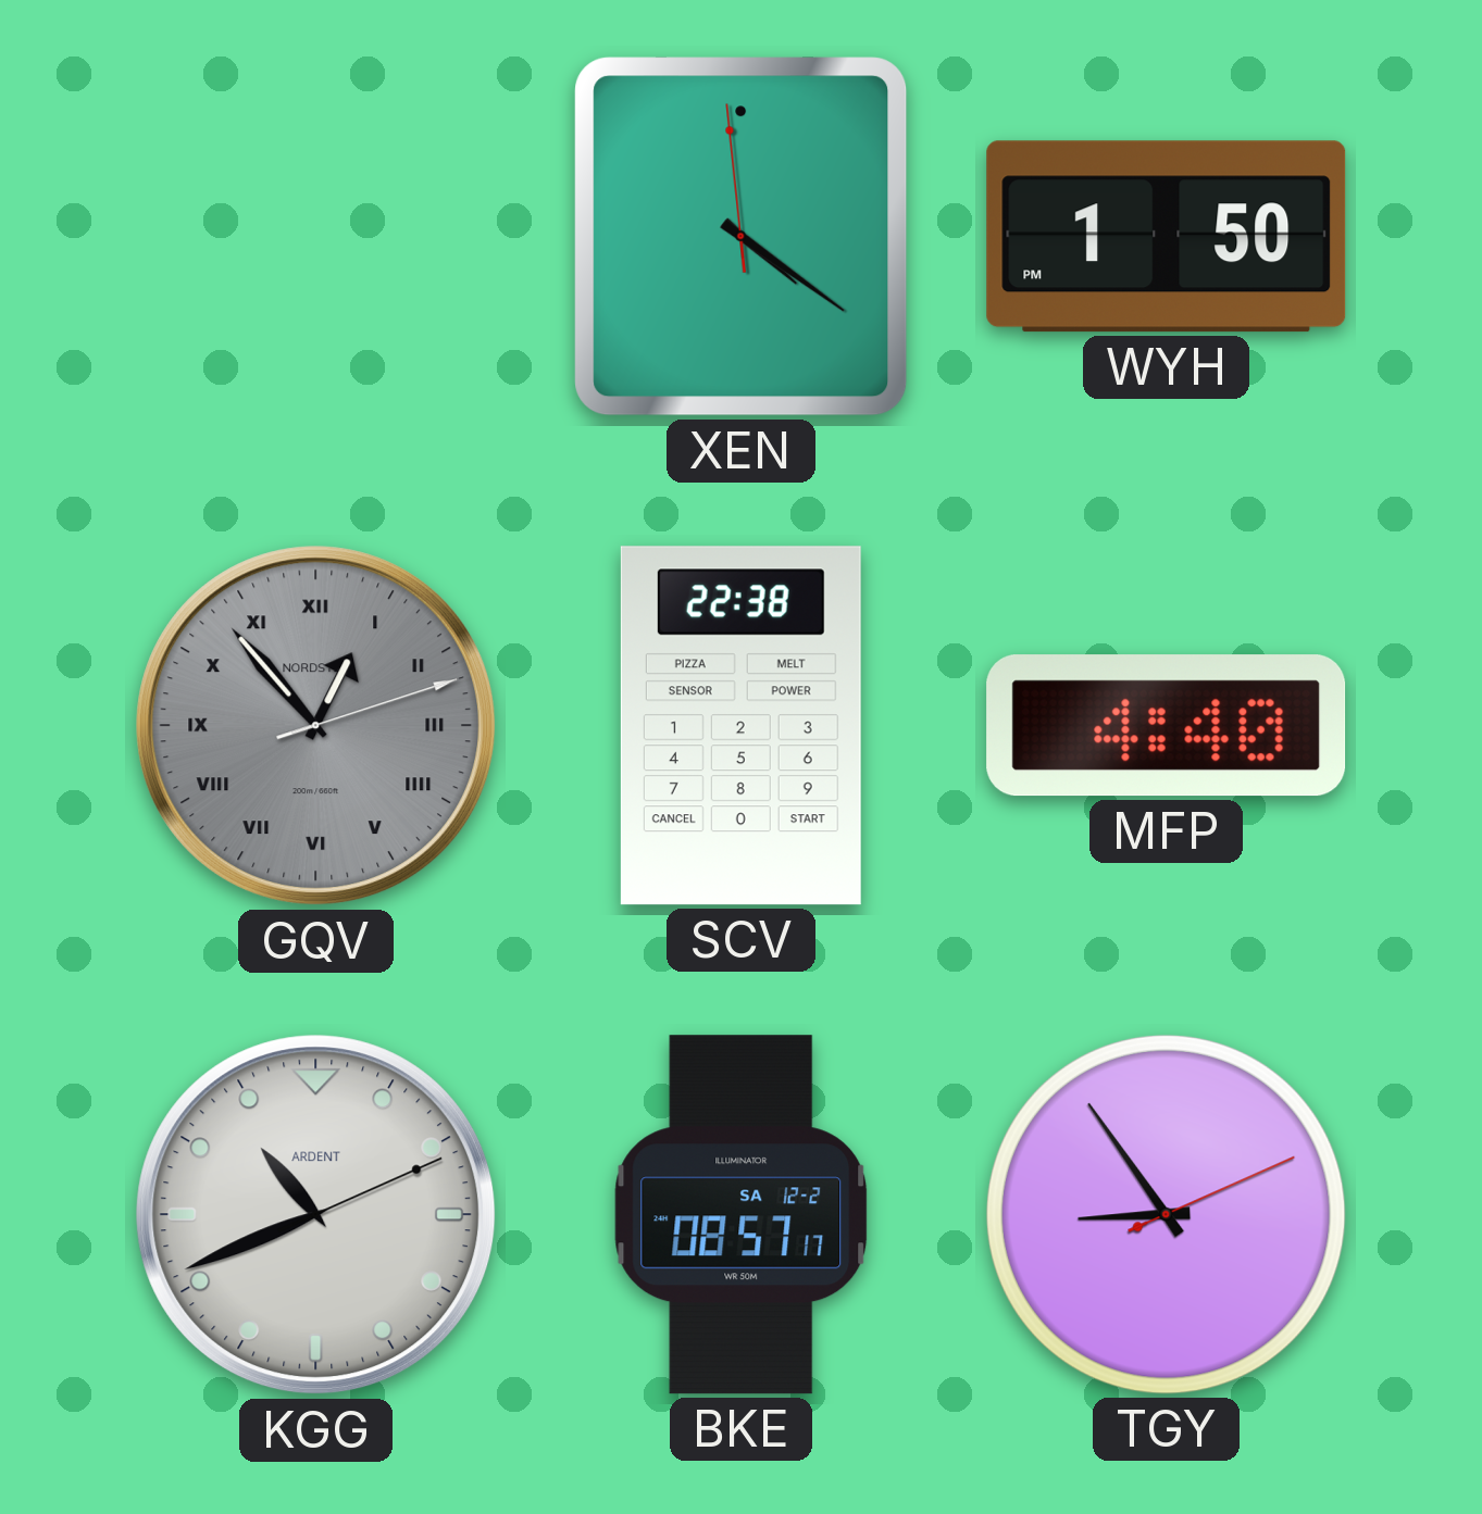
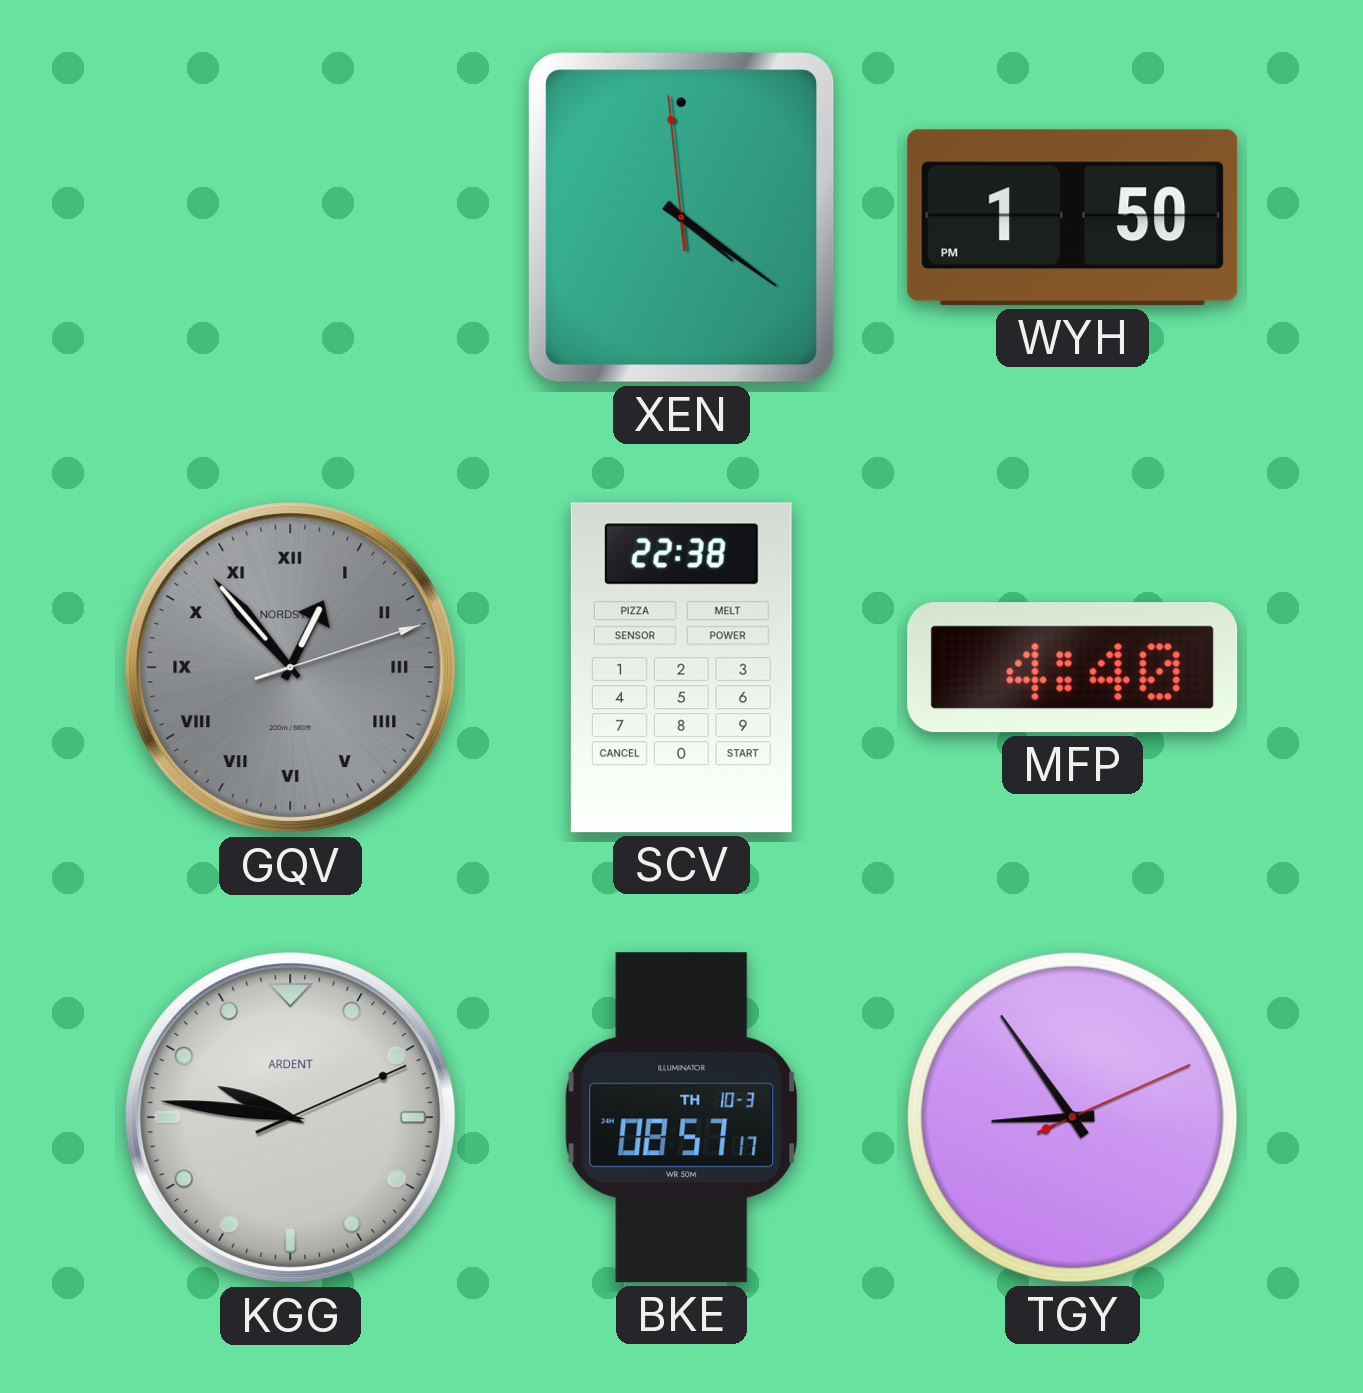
KGG: 10:41 -> 9:46 (291, 1118)
BKE date: SA 12-2 -> TH 10-3 (682, 1118)
